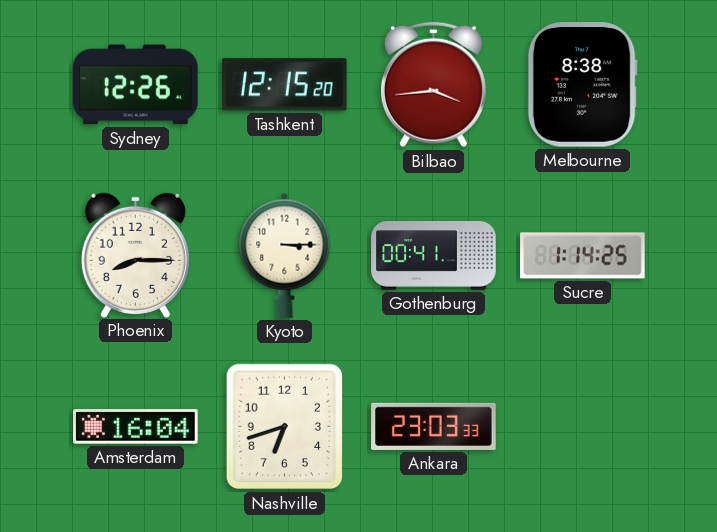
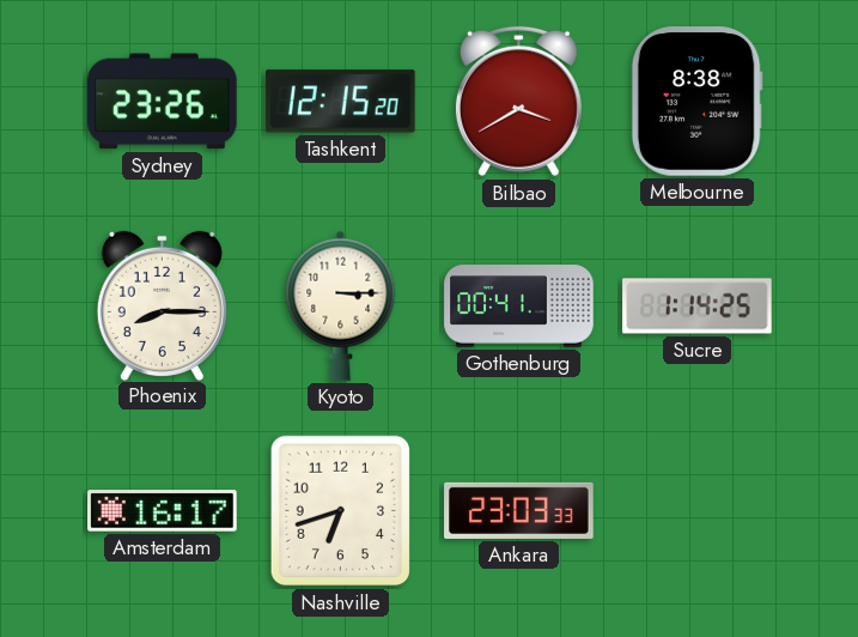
Sydney: 12:26 -> 23:26 (163, 102)
Bilbao: 3:44 -> 3:40 (518, 102)
Amsterdam: 16:04 -> 16:17 (163, 511)
